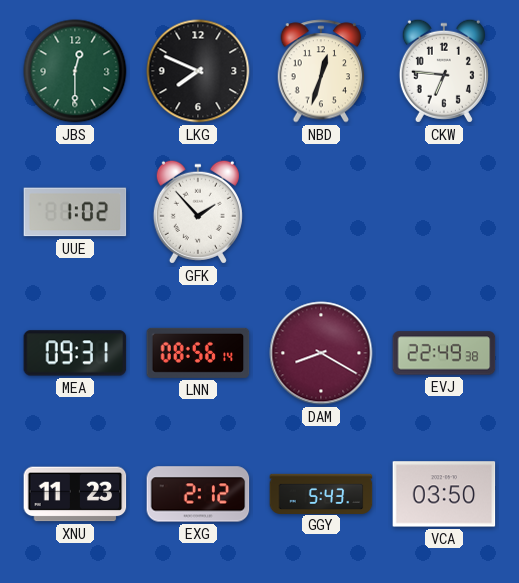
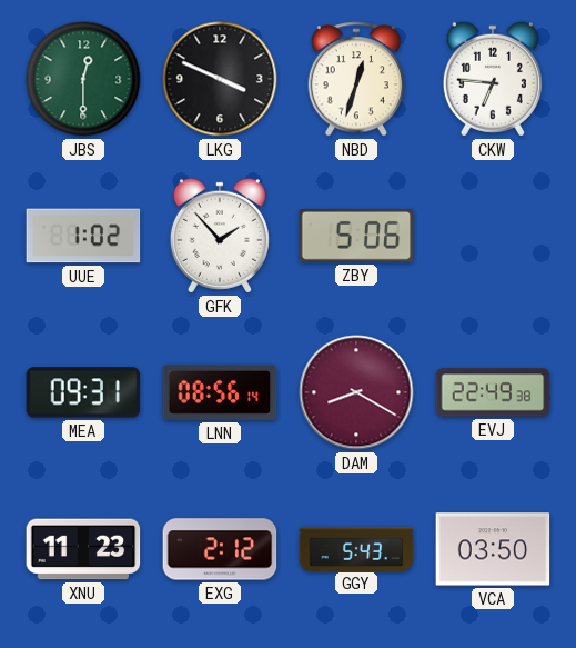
LKG: 7:49 -> 3:49 (220, 79)
ZBY: none -> 5:06 (356, 236)
